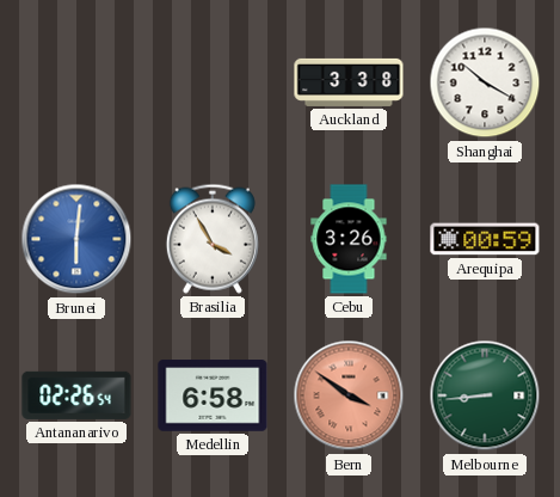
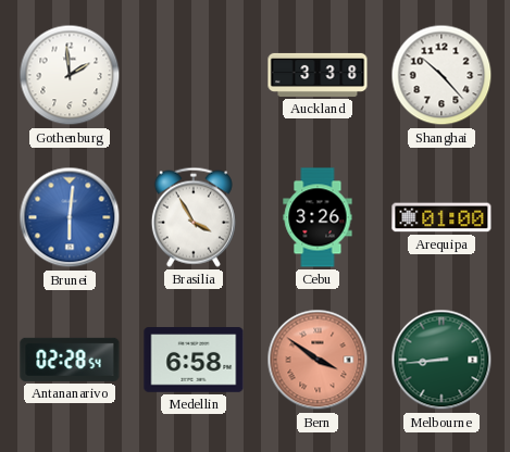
Gothenburg: none -> 1:59 (70, 75)
Shanghai: 10:20 -> 10:23 (441, 75)
Arequipa: 00:59 -> 01:00 (441, 217)
Antananarivo: 02:26 -> 02:28 (70, 360)
